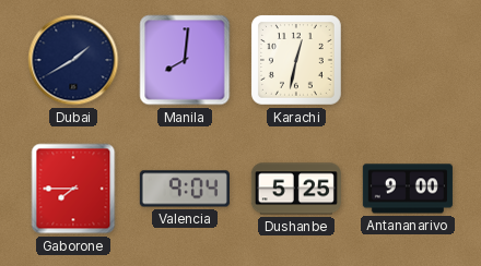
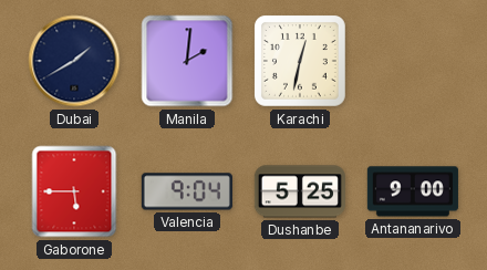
Manila: 8:01 -> 2:01 (187, 61)
Gaborone: 7:45 -> 5:45 (74, 191)
